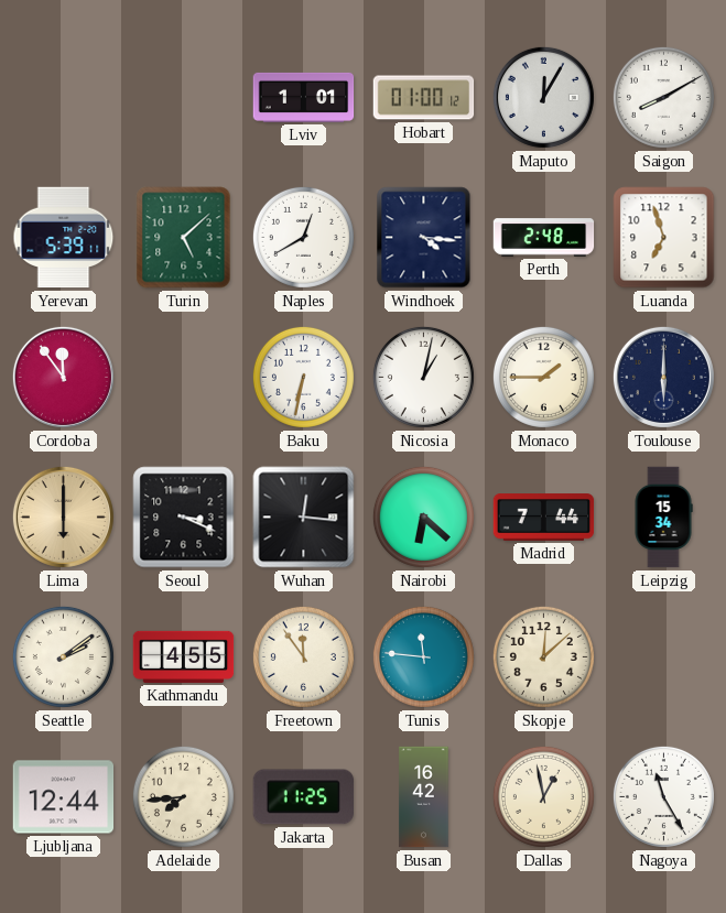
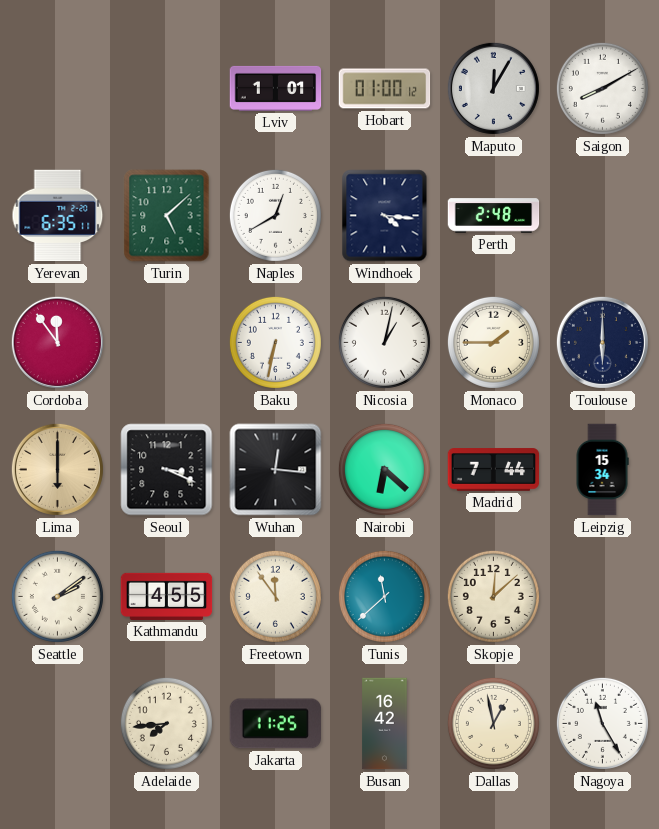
Yerevan: 5:39 -> 6:35 (58, 216)
Luanda: 6:57 -> none (664, 238)
Tunis: 11:46 -> 11:38 (384, 596)
Ljubljana: 12:44 -> none (64, 797)
